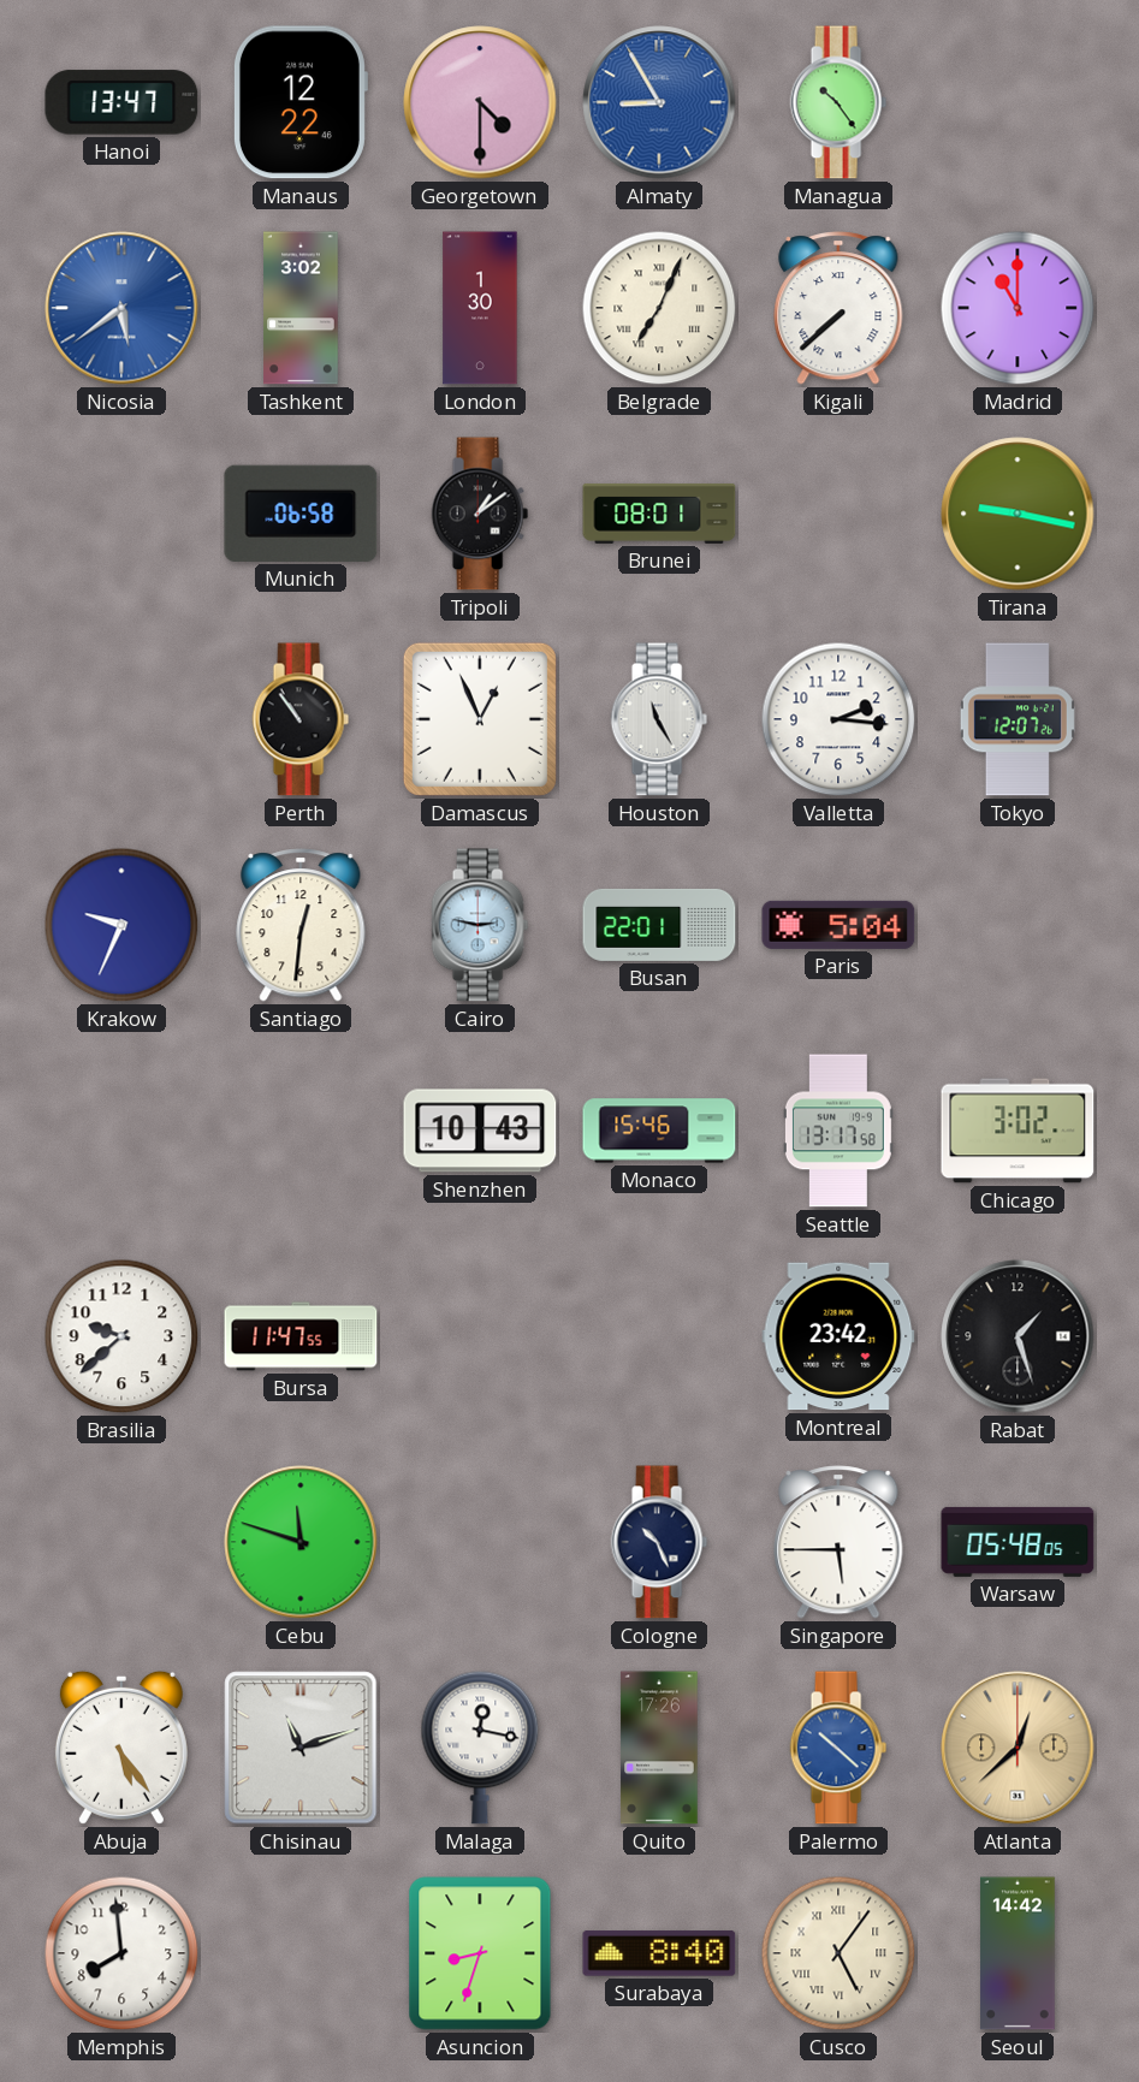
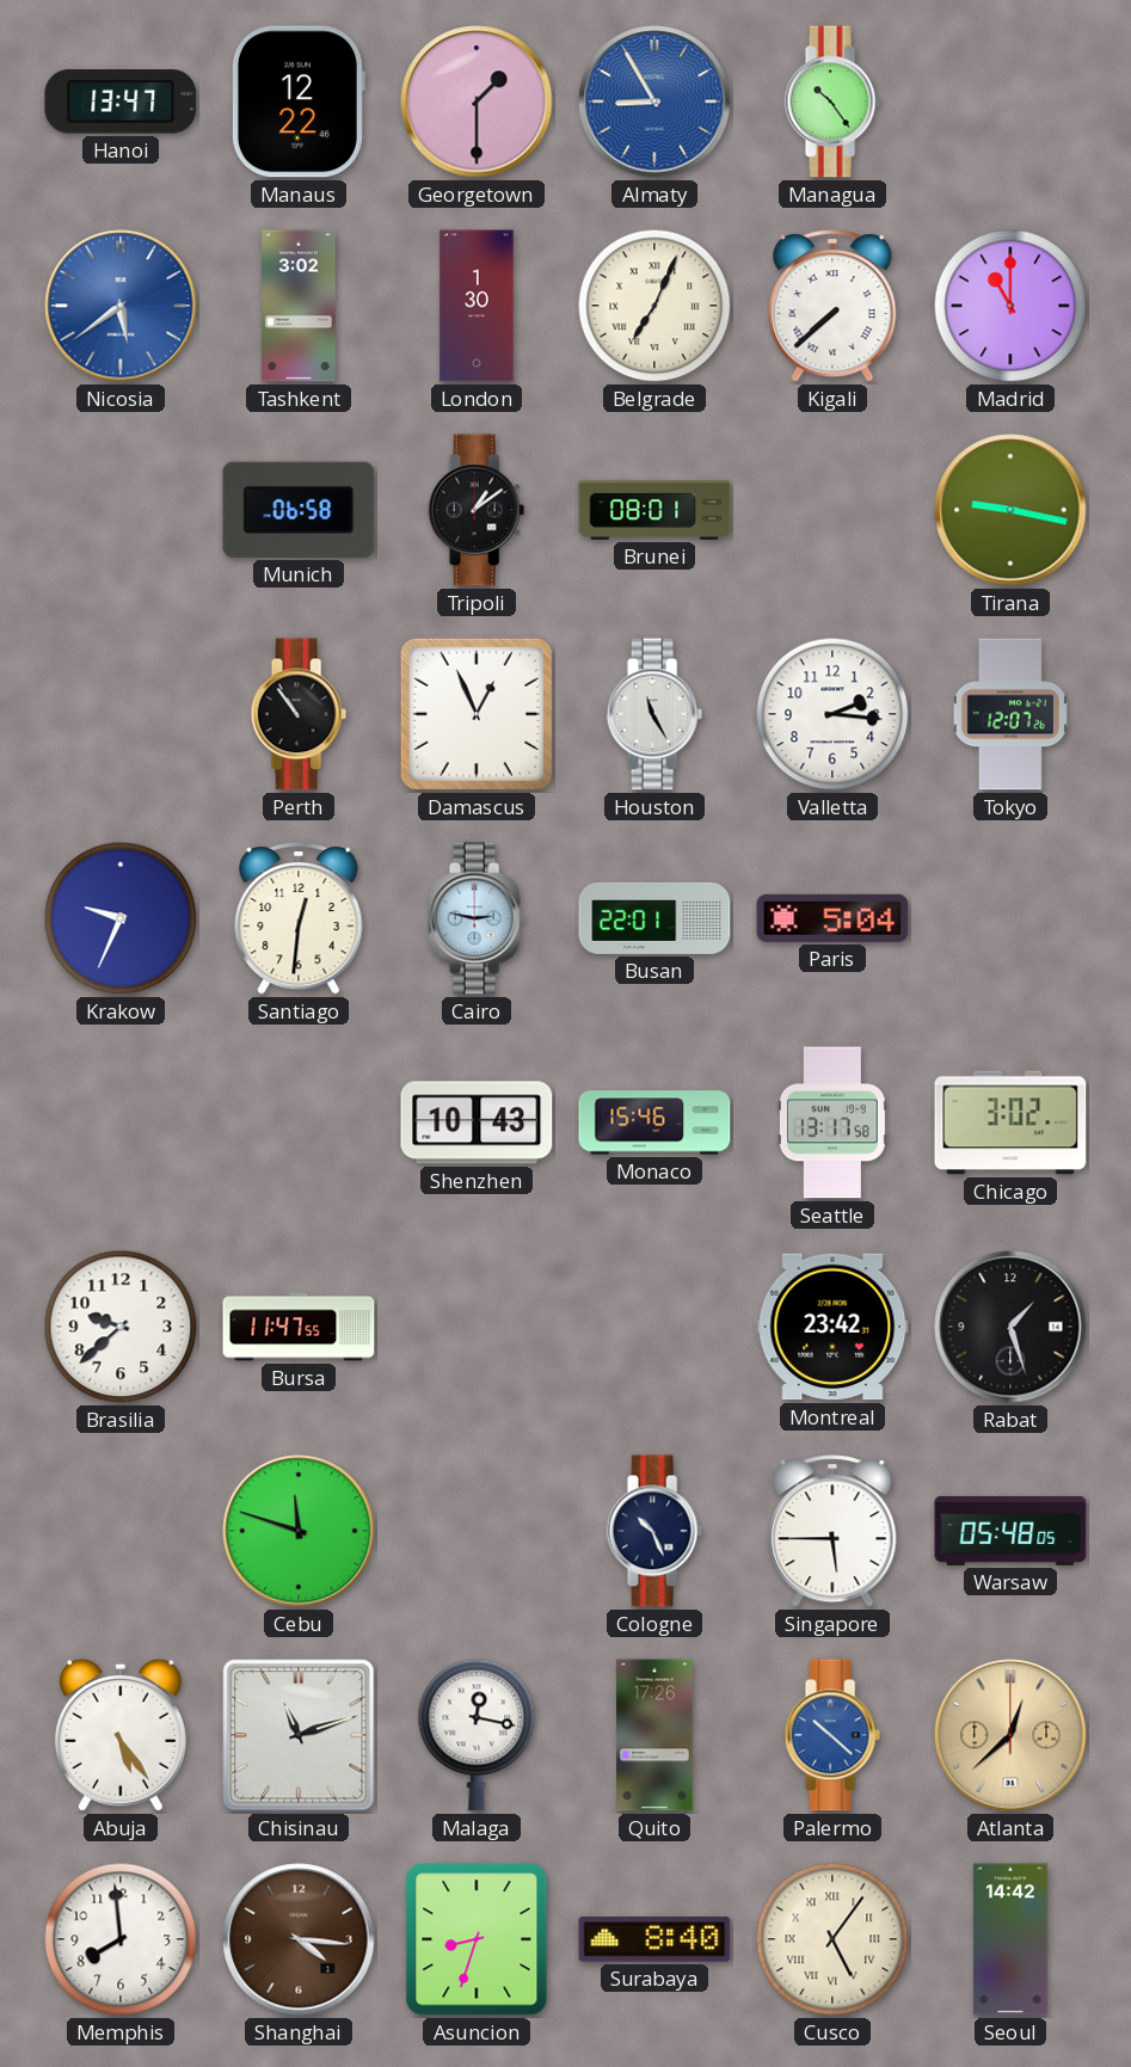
Georgetown: 4:30 -> 1:30 (477, 101)
Shanghai: none -> 4:16 (299, 1939)
